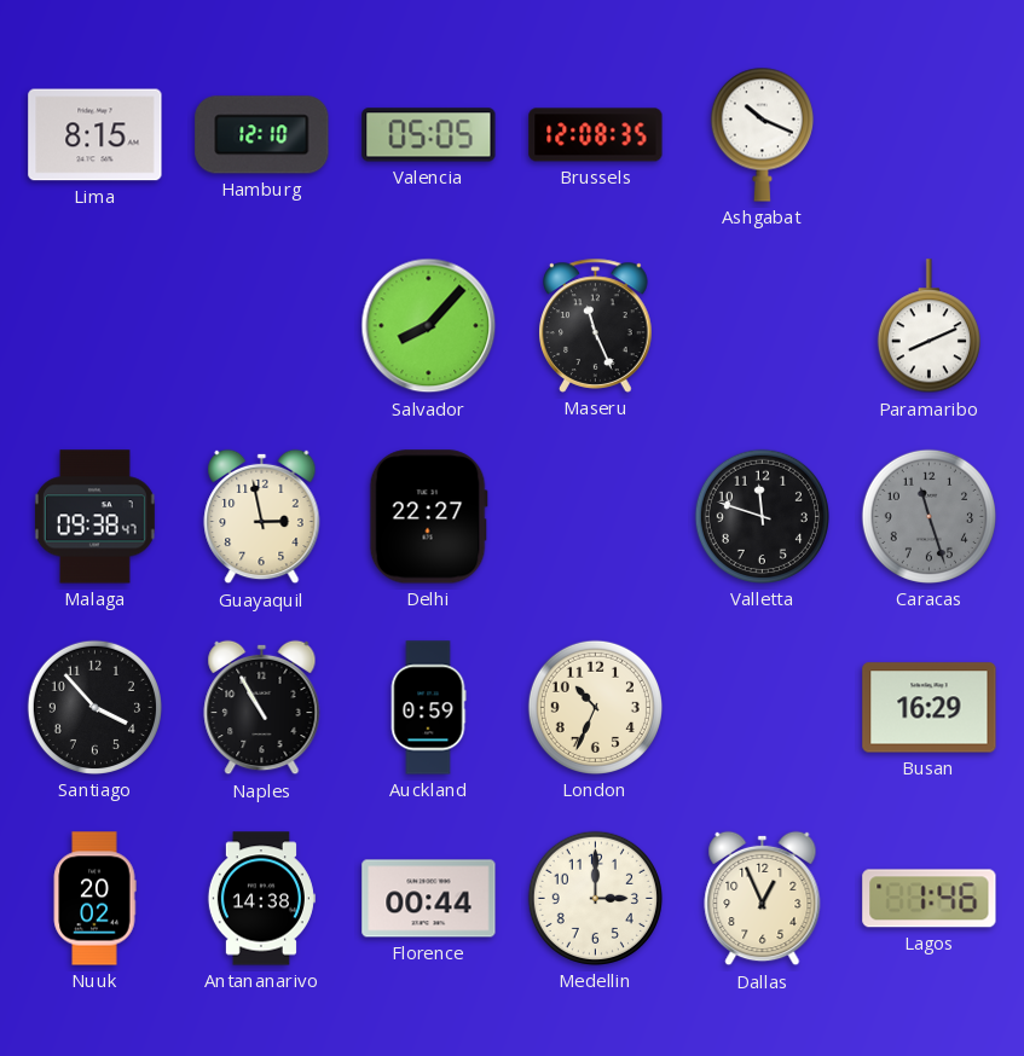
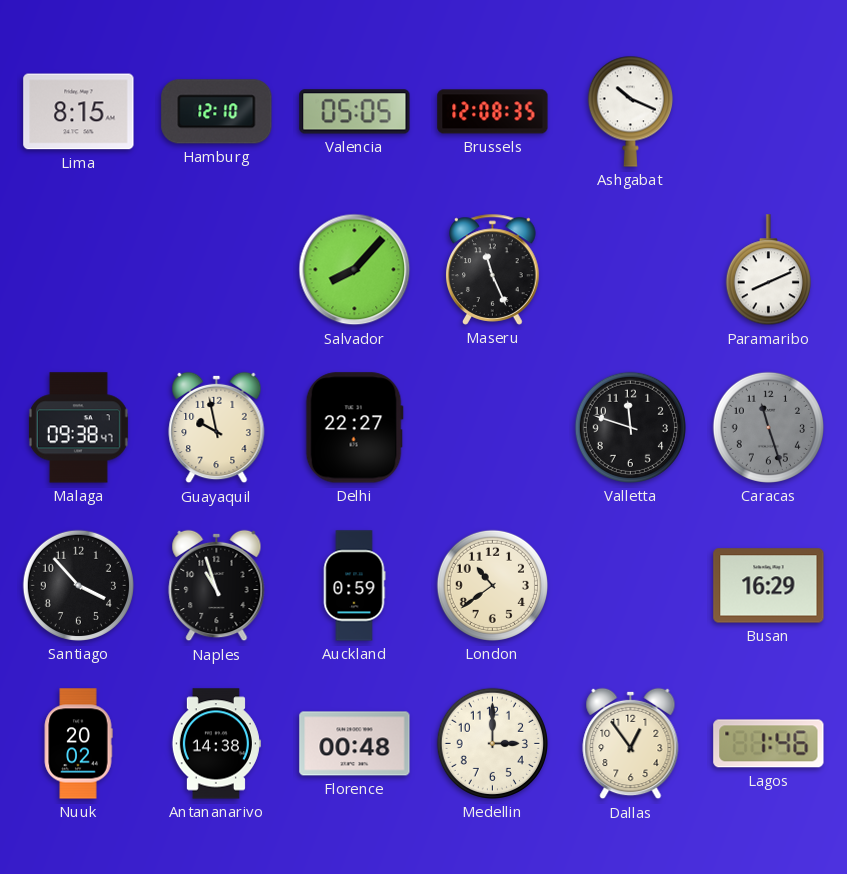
Guayaquil: 2:58 -> 9:58 (217, 428)
Naples: 10:55 -> 10:57 (217, 586)
London: 10:34 -> 10:39 (492, 585)
Florence: 00:44 -> 00:48 (355, 744)
Dallas: 12:56 -> 12:54 (631, 744)
